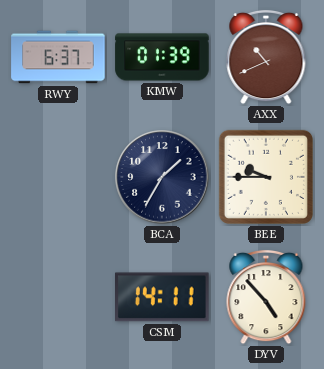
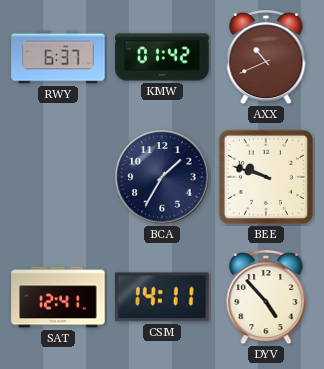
KMW: 01:39 -> 01:42 (162, 57)
BEE: 9:45 -> 9:48 (266, 177)
SAT: none -> 12:41 (58, 297)
